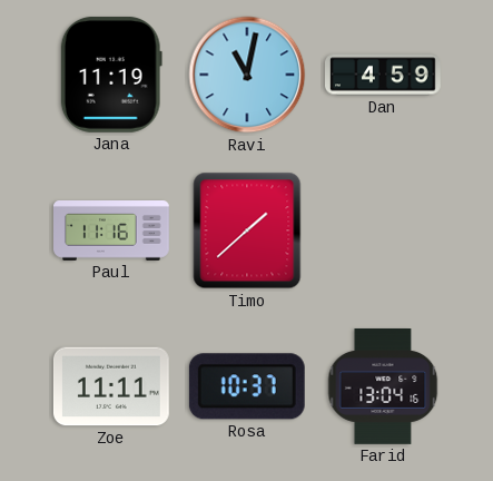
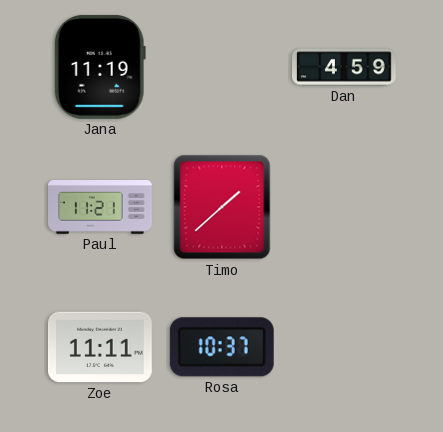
Ravi: 11:02 -> none (247, 75)
Paul: 11:16 -> 11:21 (101, 208)
Farid: 13:04 -> none (383, 387)
